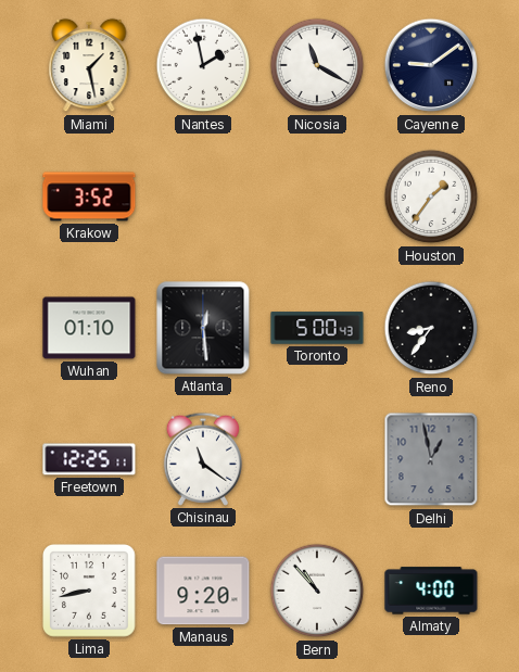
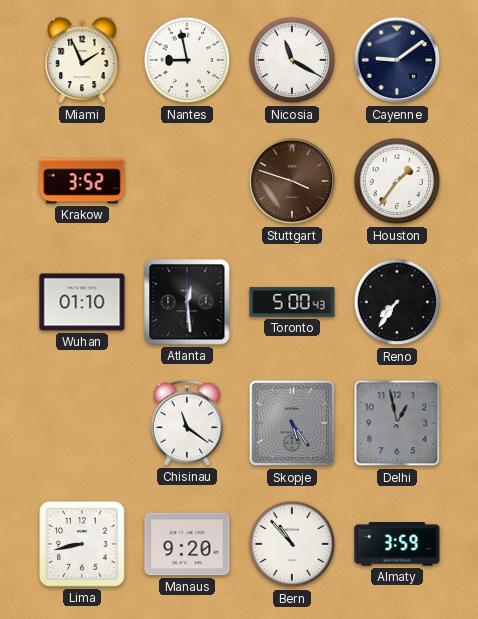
Miami: 1:28 -> 1:56 (82, 60)
Nantes: 1:58 -> 8:58 (187, 60)
Stuttgart: none -> 3:48 (292, 181)
Reno: 8:36 -> 7:36 (397, 302)
Freetown: 12:25 -> none (89, 459)
Skopje: none -> 5:24 (292, 423)
Almaty: 4:00 -> 3:59 (397, 544)
